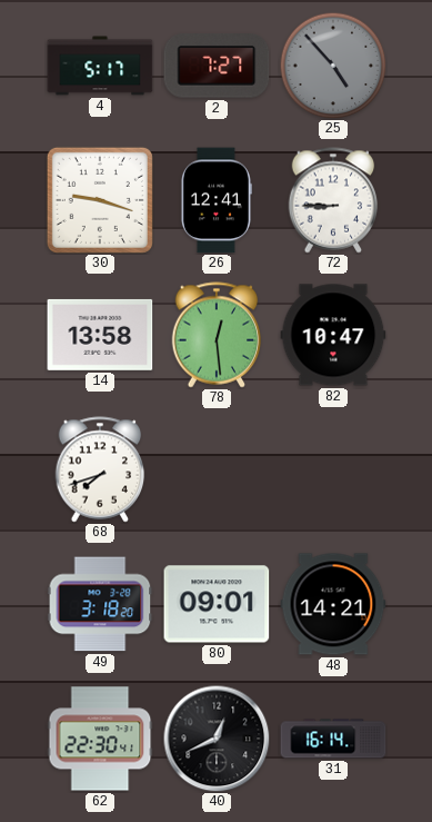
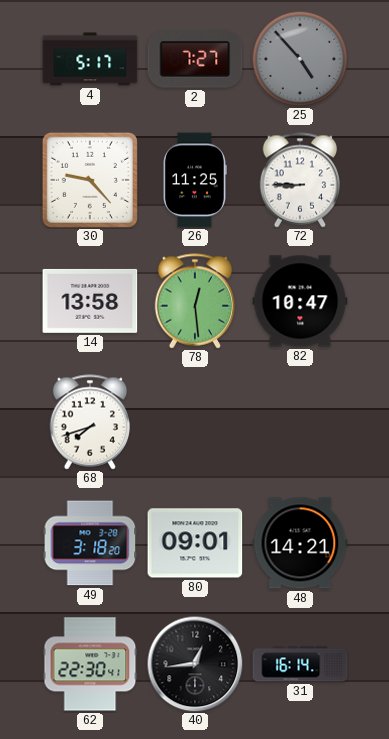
30: 9:18 -> 9:23 (90, 180)
26: 12:41 -> 11:25 (194, 180)
40: 12:41 -> 12:44 (195, 664)
